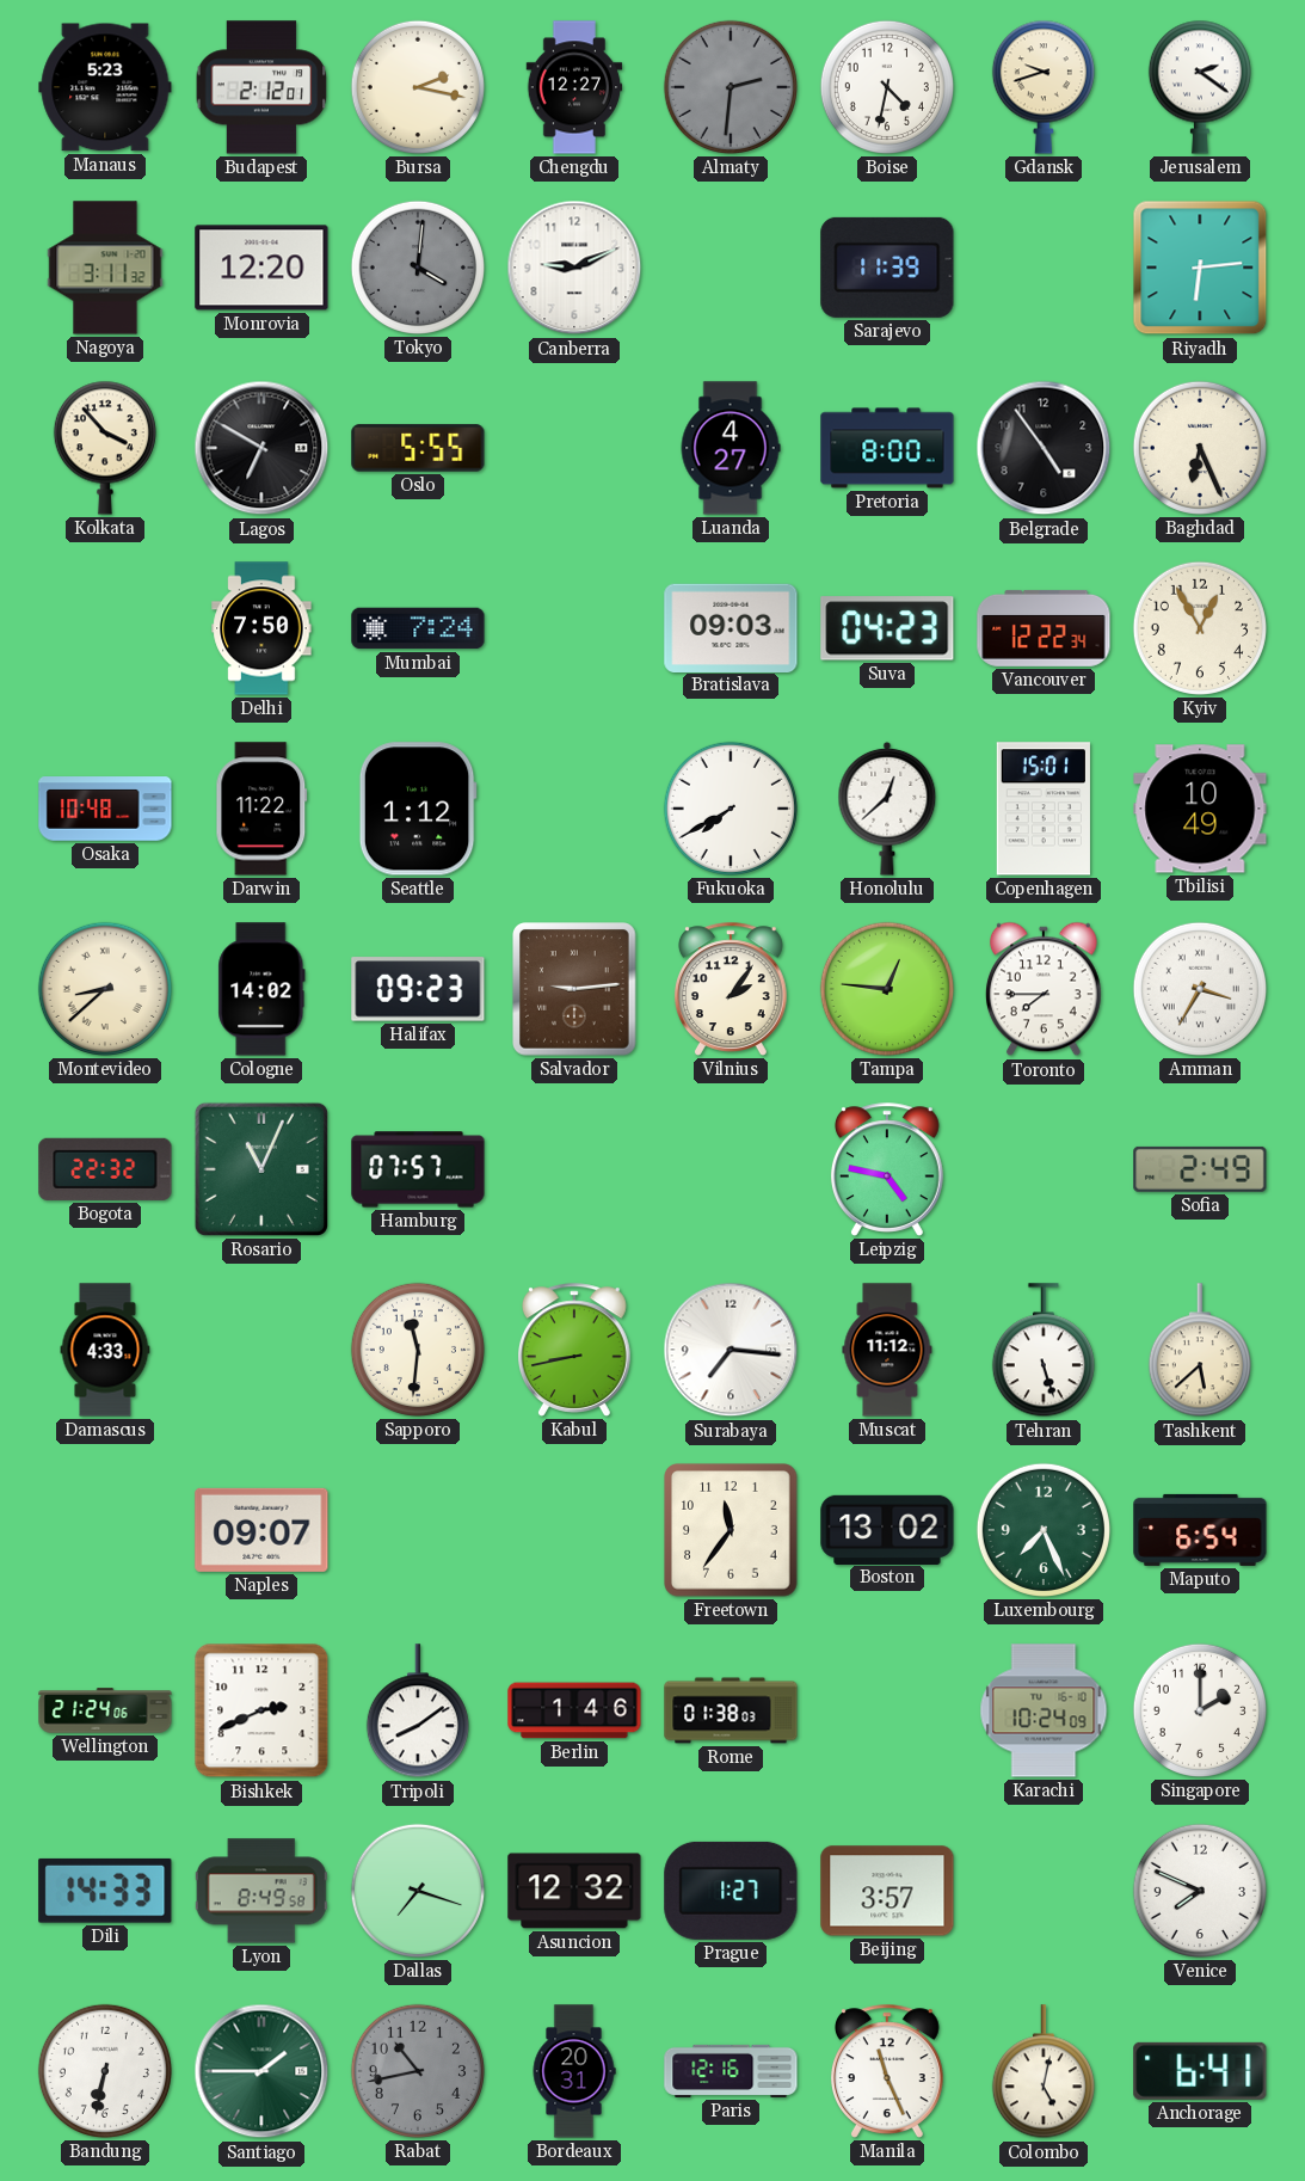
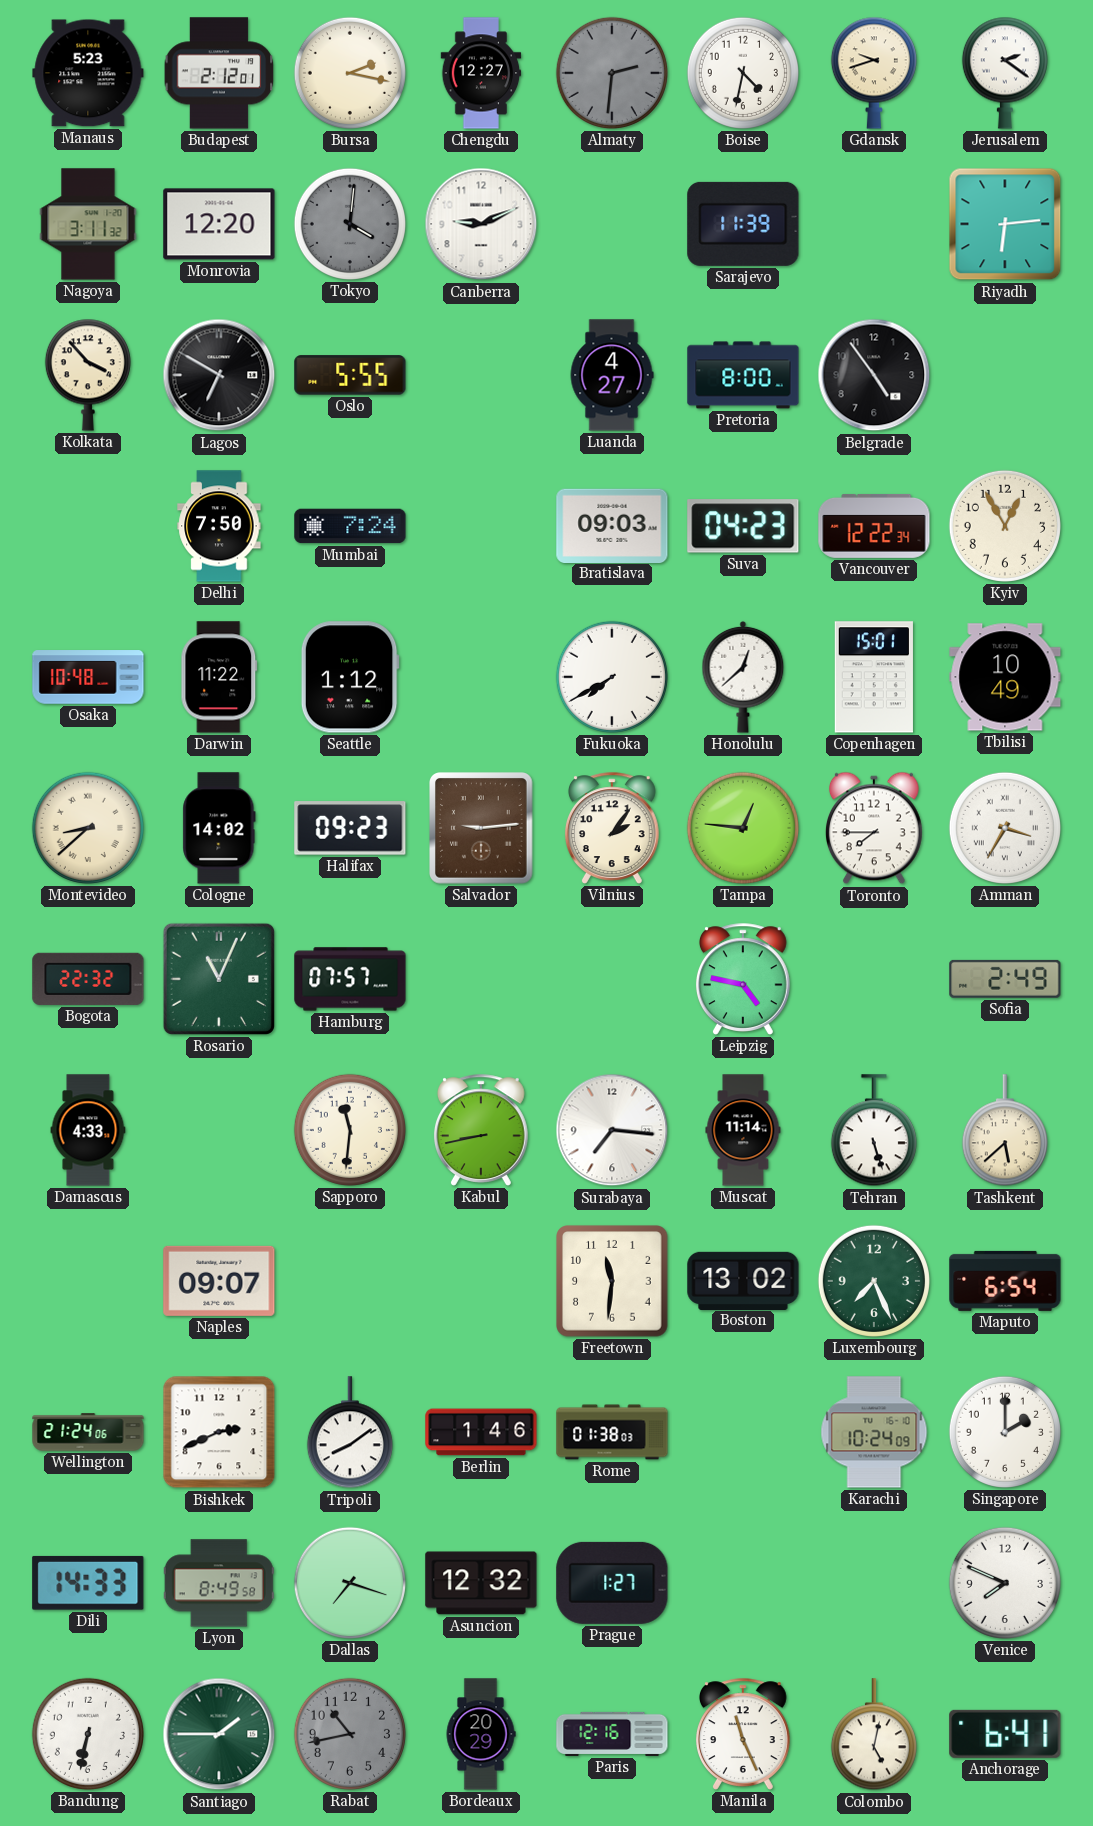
Baghdad: 6:26 -> none (1200, 448)
Muscat: 11:12 -> 11:14 (743, 1130)
Freetown: 11:36 -> 11:31 (612, 1281)
Beijing: 3:57 -> none (887, 1891)
Bordeaux: 20:31 -> 20:29 (481, 1734)
